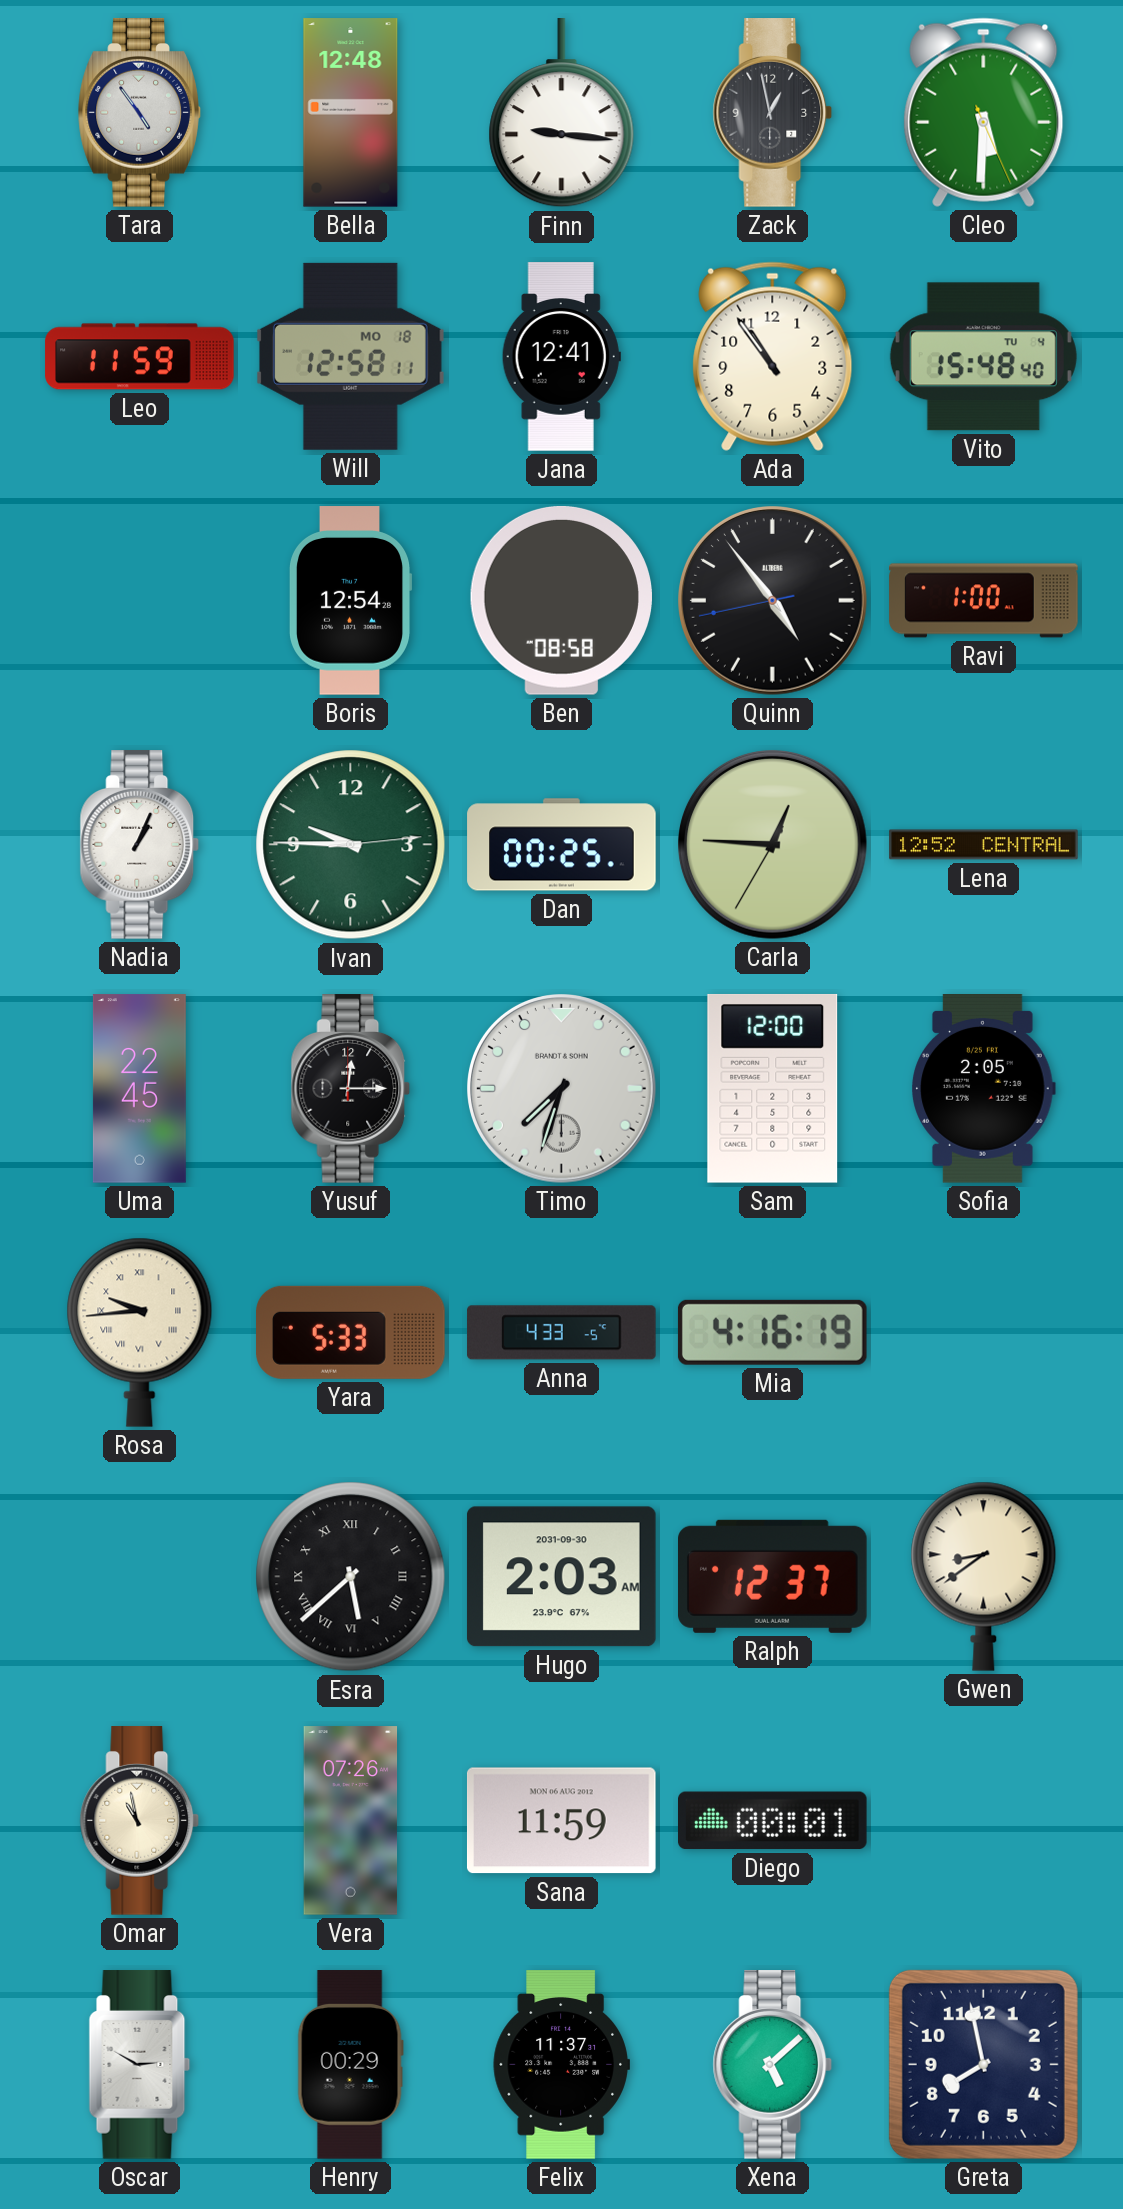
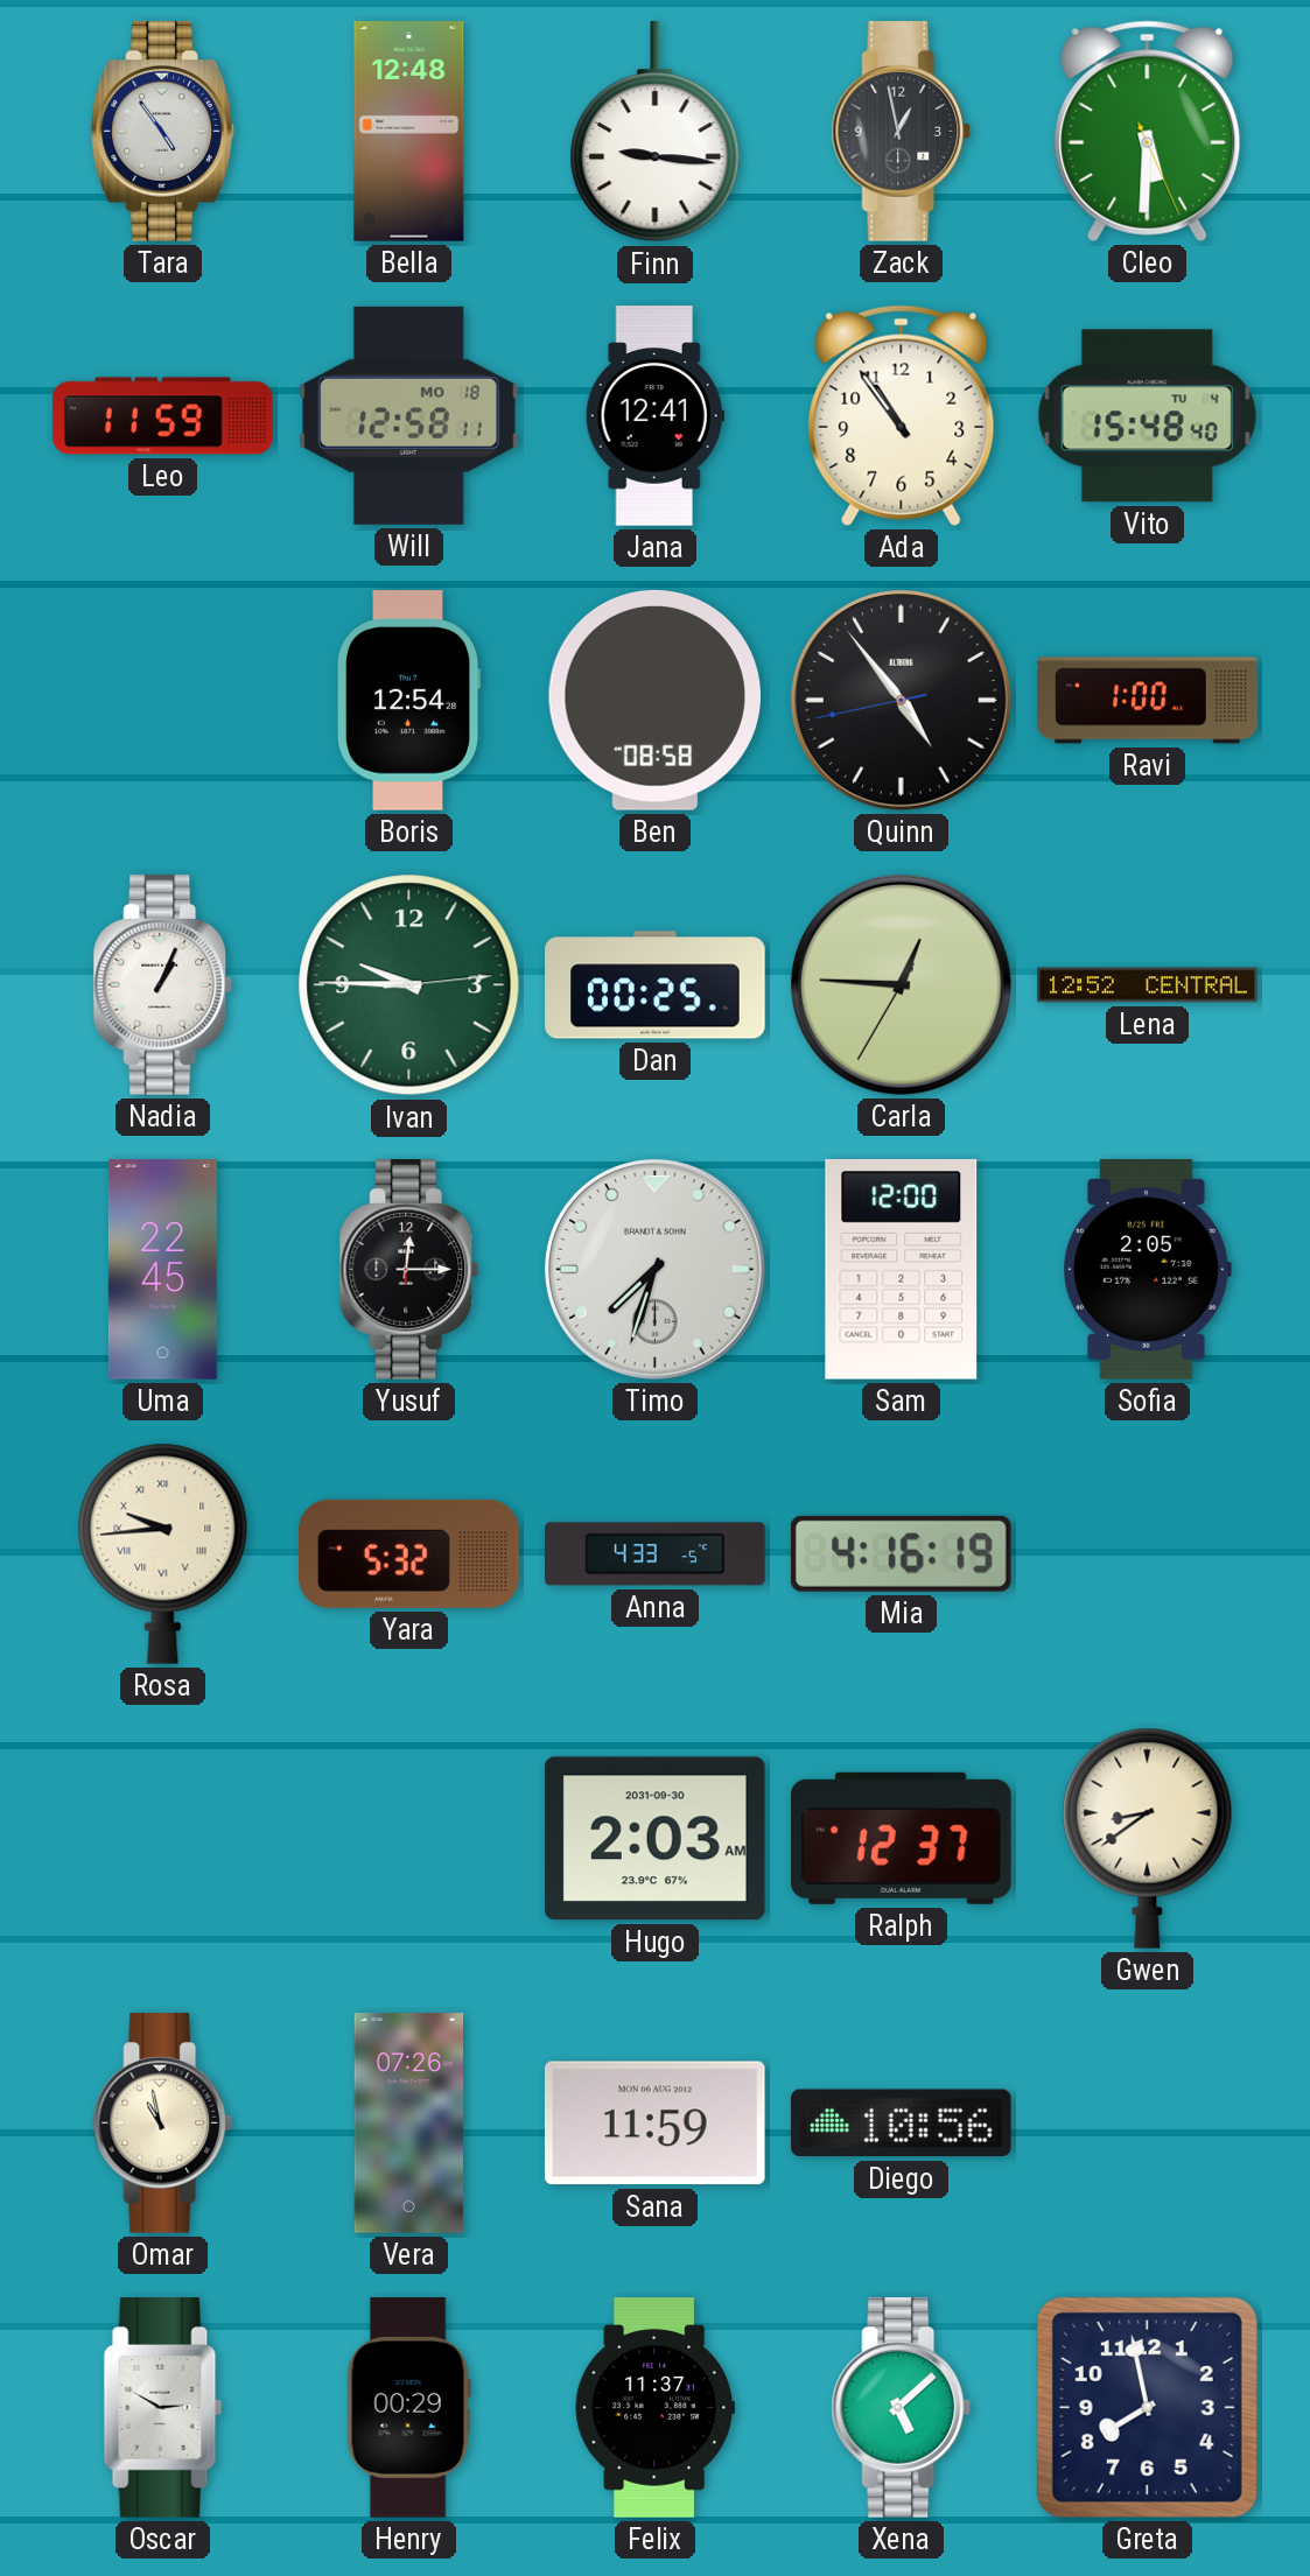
Yara: 5:33 -> 5:32 (409, 1553)
Esra: 5:38 -> none (351, 1577)
Diego: 00:01 -> 10:56 (902, 2124)
